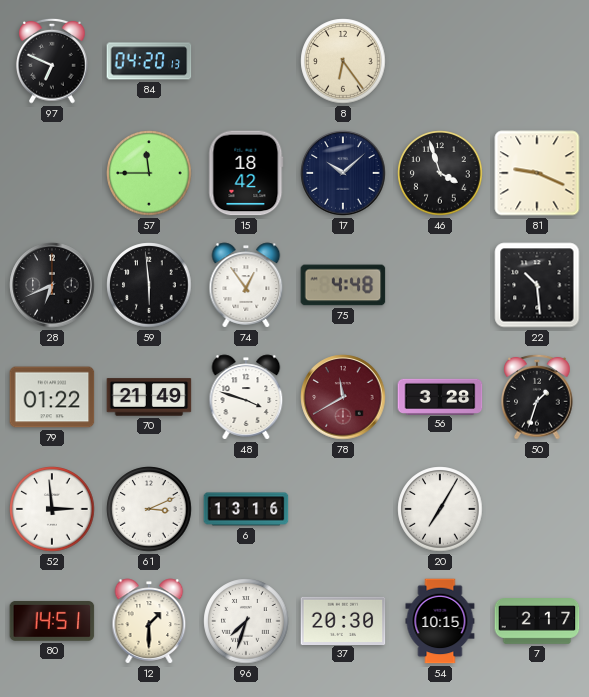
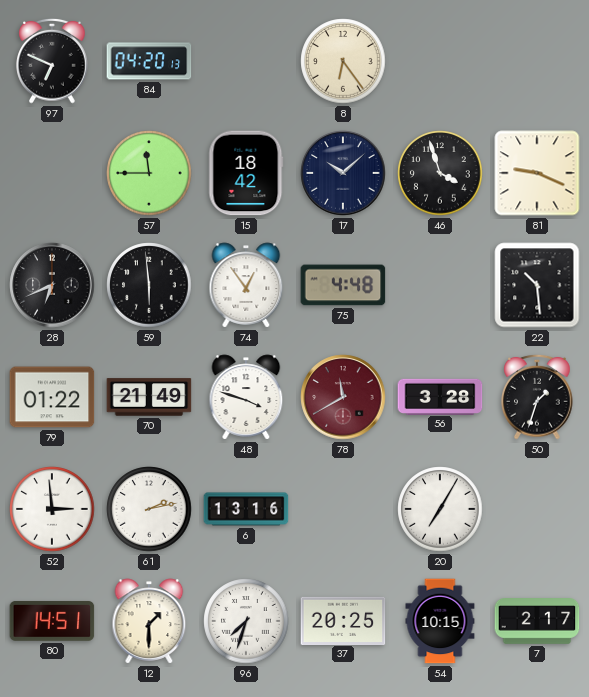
61: 3:11 -> 2:13 (149, 509)
37: 20:30 -> 20:25 (343, 620)
